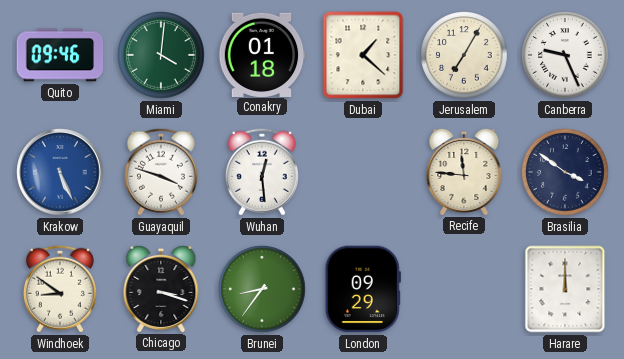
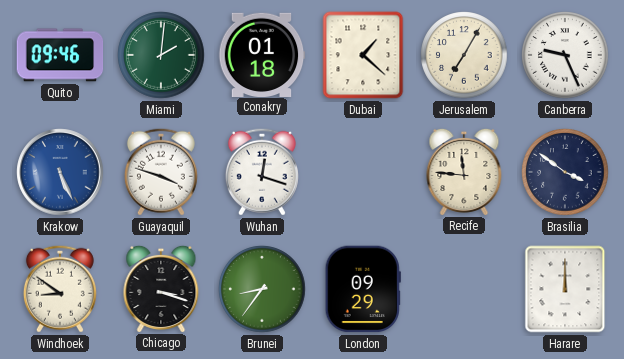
Miami: 4:01 -> 2:01 (161, 55)
Wuhan: 12:29 -> 12:18 (262, 172)
